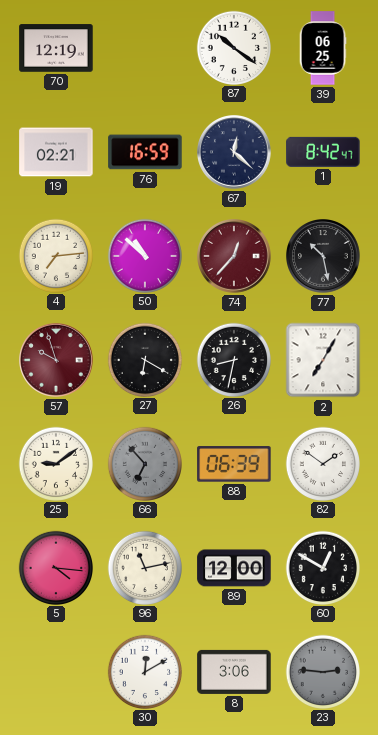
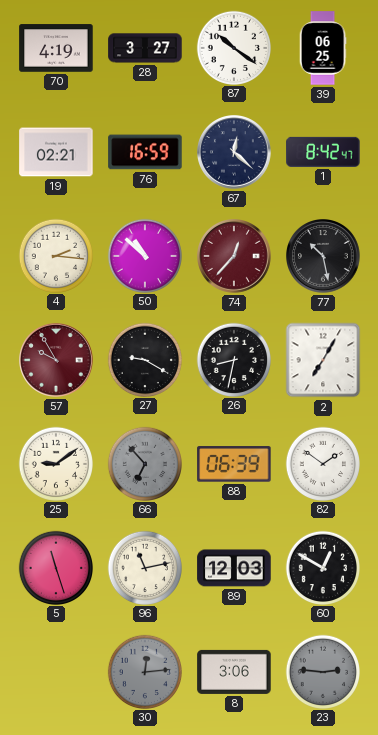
70: 12:19 -> 4:19 (56, 48)
28: none -> 3:27 (145, 48)
4: 7:14 -> 2:16 (55, 255)
57: 9:57 -> 9:55 (57, 361)
27: 6:20 -> 9:20 (144, 359)
5: 4:16 -> 11:27 (55, 567)
89: 12:00 -> 12:03 (234, 568)
30: 12:10 -> 12:14 (144, 671)
30 dial: white -> grey (144, 671)
